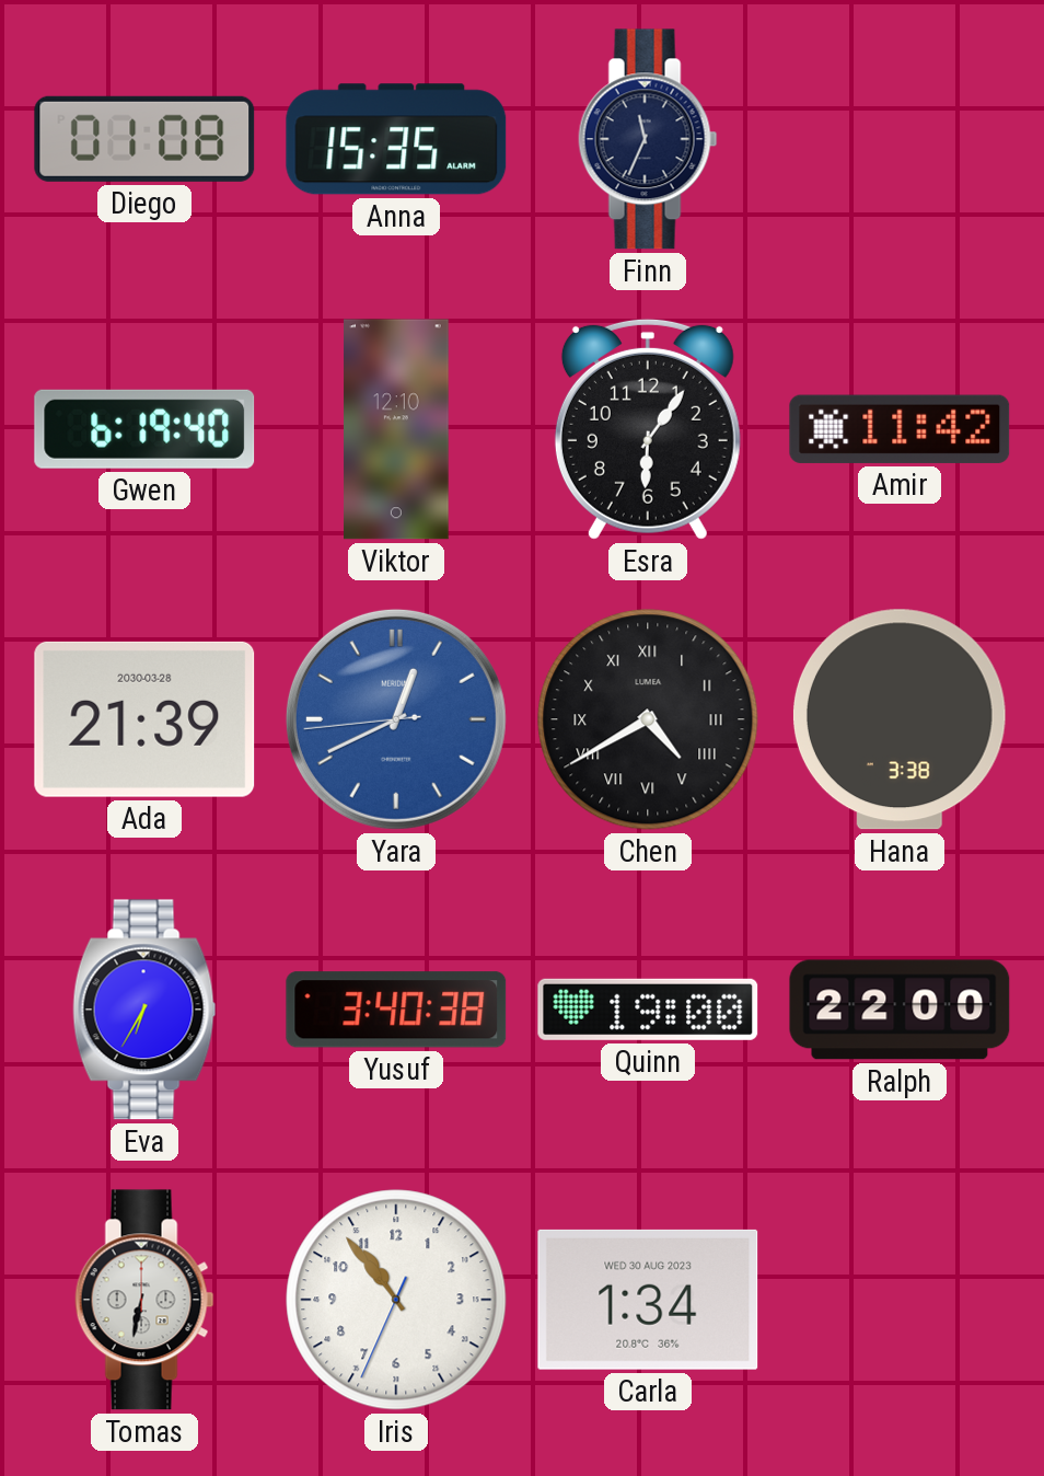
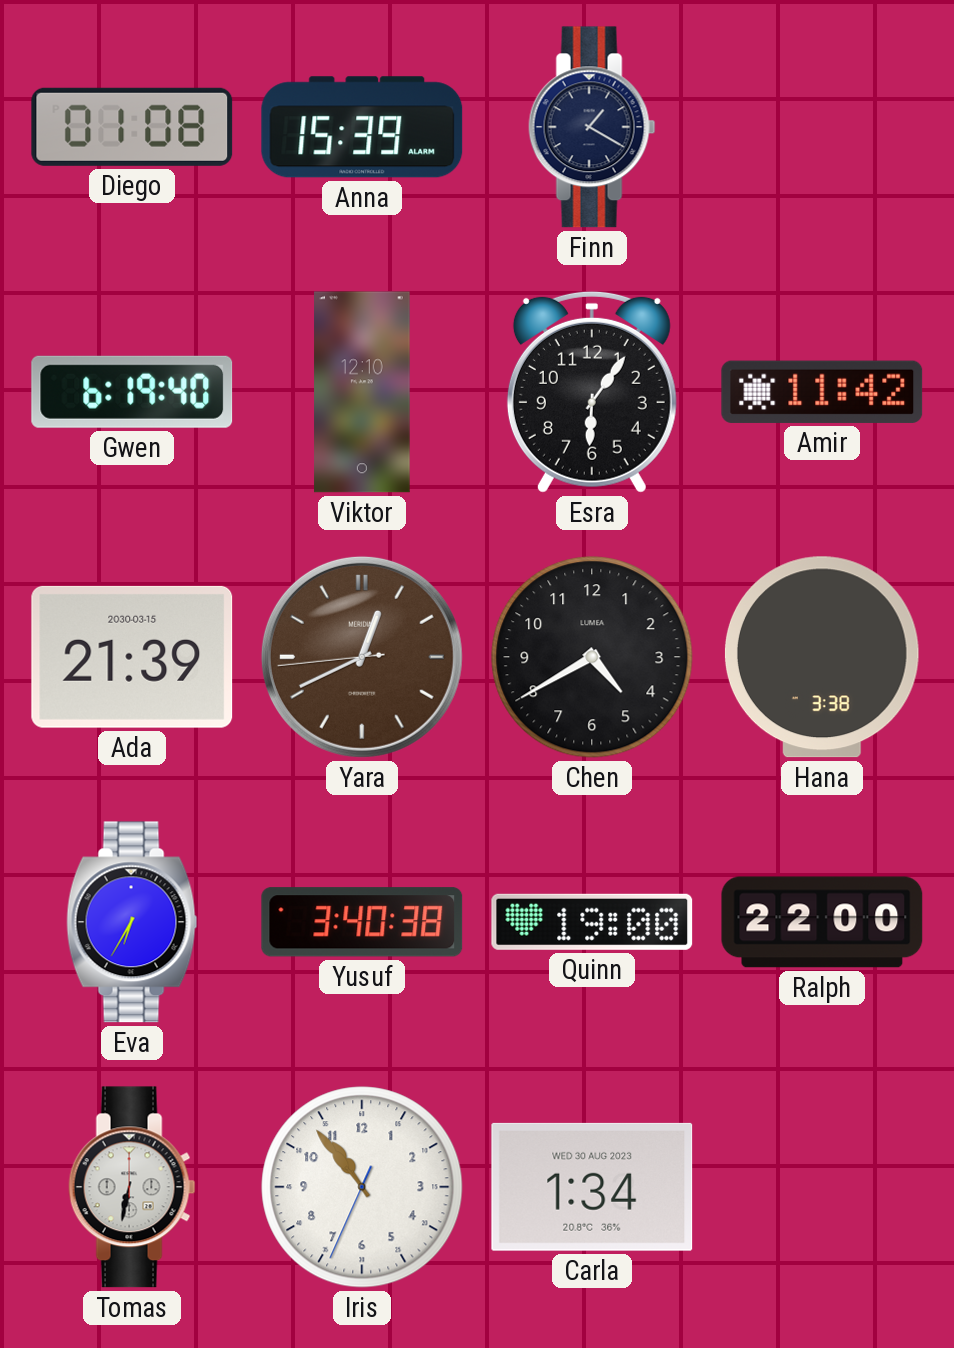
Anna: 15:35 -> 15:39 (362, 127)
Finn: 11:34 -> 1:20 (592, 127)
Ada date: 2030-03-28 -> 2030-03-15 (132, 657)
Yara dial: blue -> brown (362, 657)
Chen numerals: Roman -> Arabic (592, 657)
